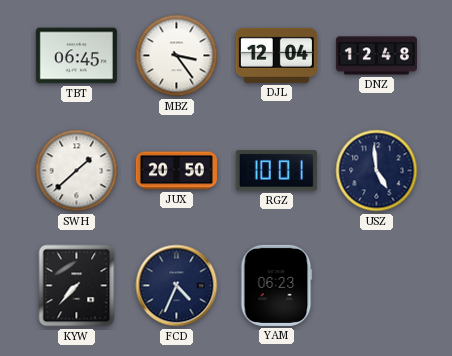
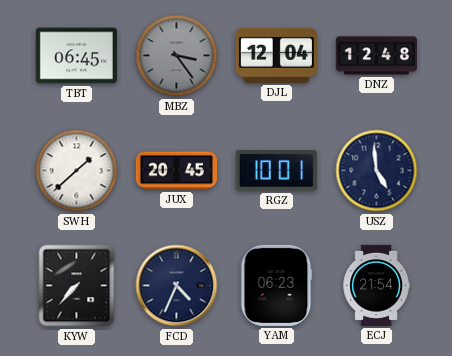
MBZ dial: white -> grey (177, 56)
JUX: 20:50 -> 20:45 (176, 171)
ECJ: none -> 21:54 (376, 285)
